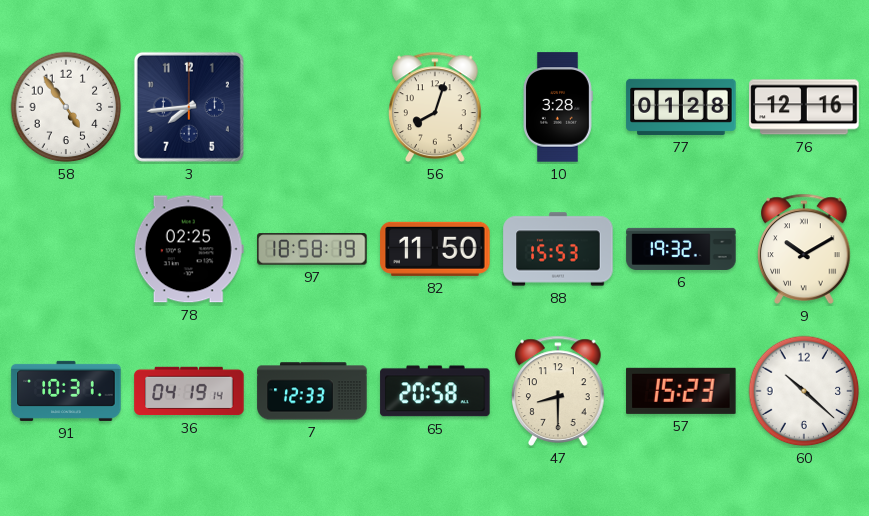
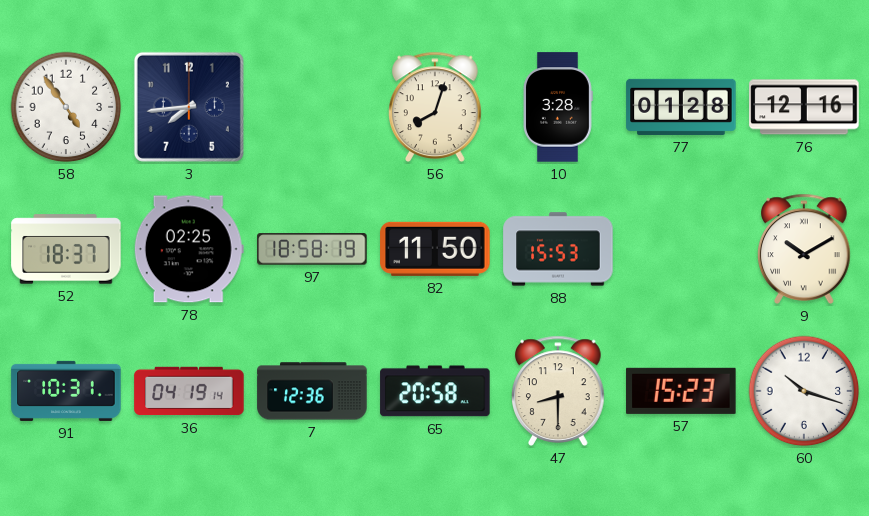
52: none -> 18:37 (66, 249)
6: 19:32 -> none (681, 249)
7: 12:33 -> 12:36 (312, 391)
60: 10:22 -> 10:18 (804, 391)
